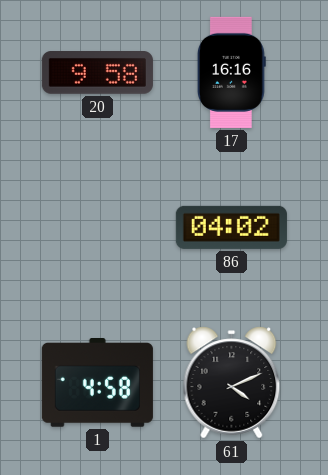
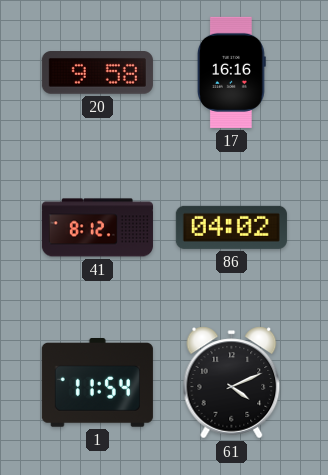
41: none -> 8:12 (97, 228)
1: 4:58 -> 11:54 (97, 383)
